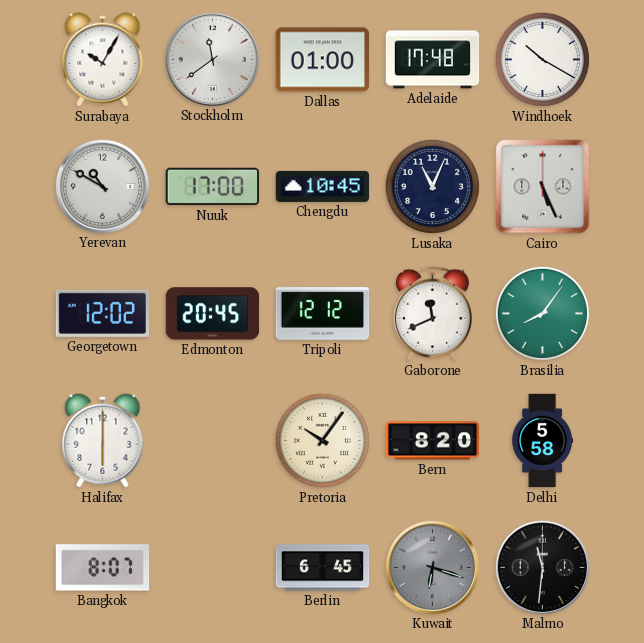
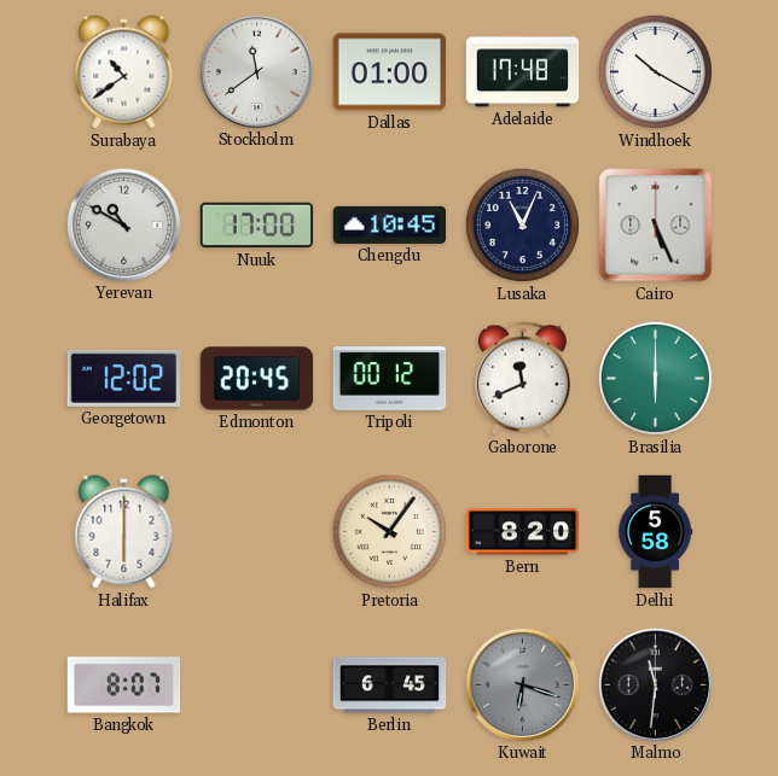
Surabaya: 10:05 -> 10:39 (124, 72)
Tripoli: 12:12 -> 00:12 (390, 379)
Brasilia: 8:06 -> 6:00 (655, 378)
